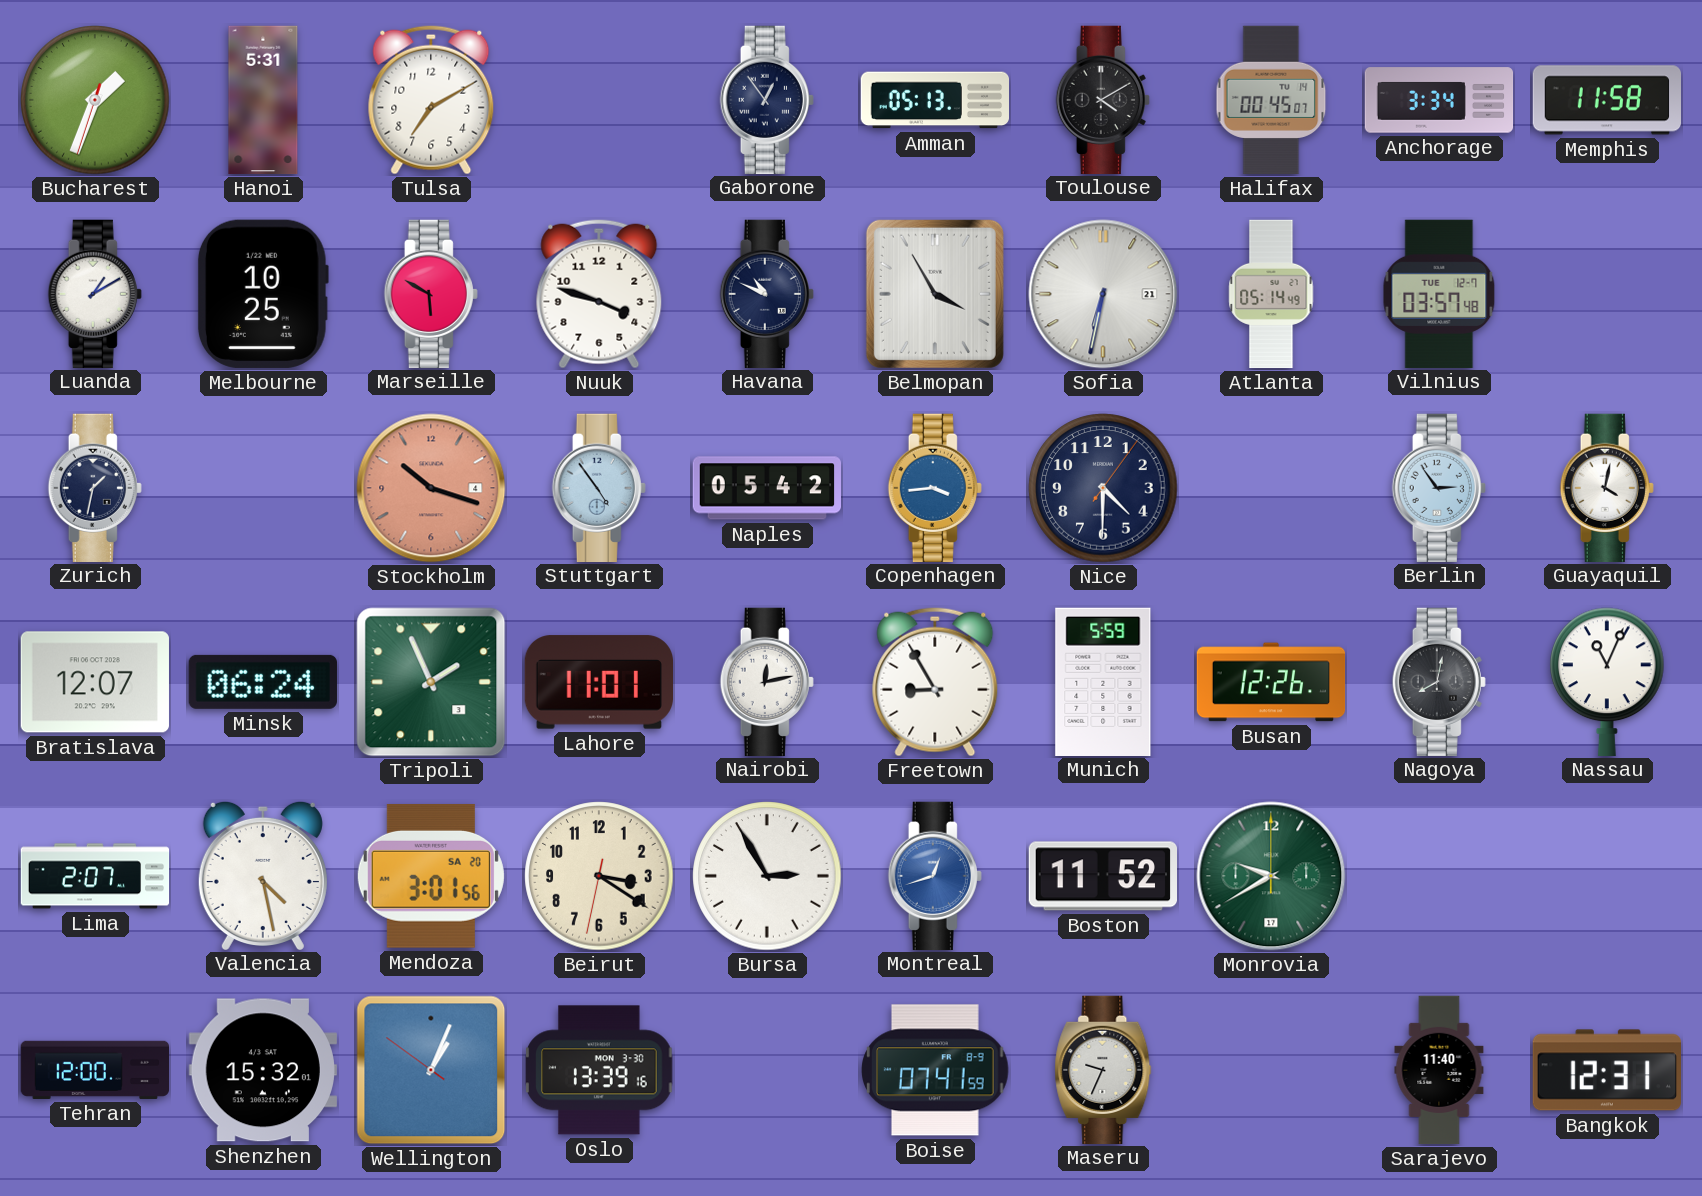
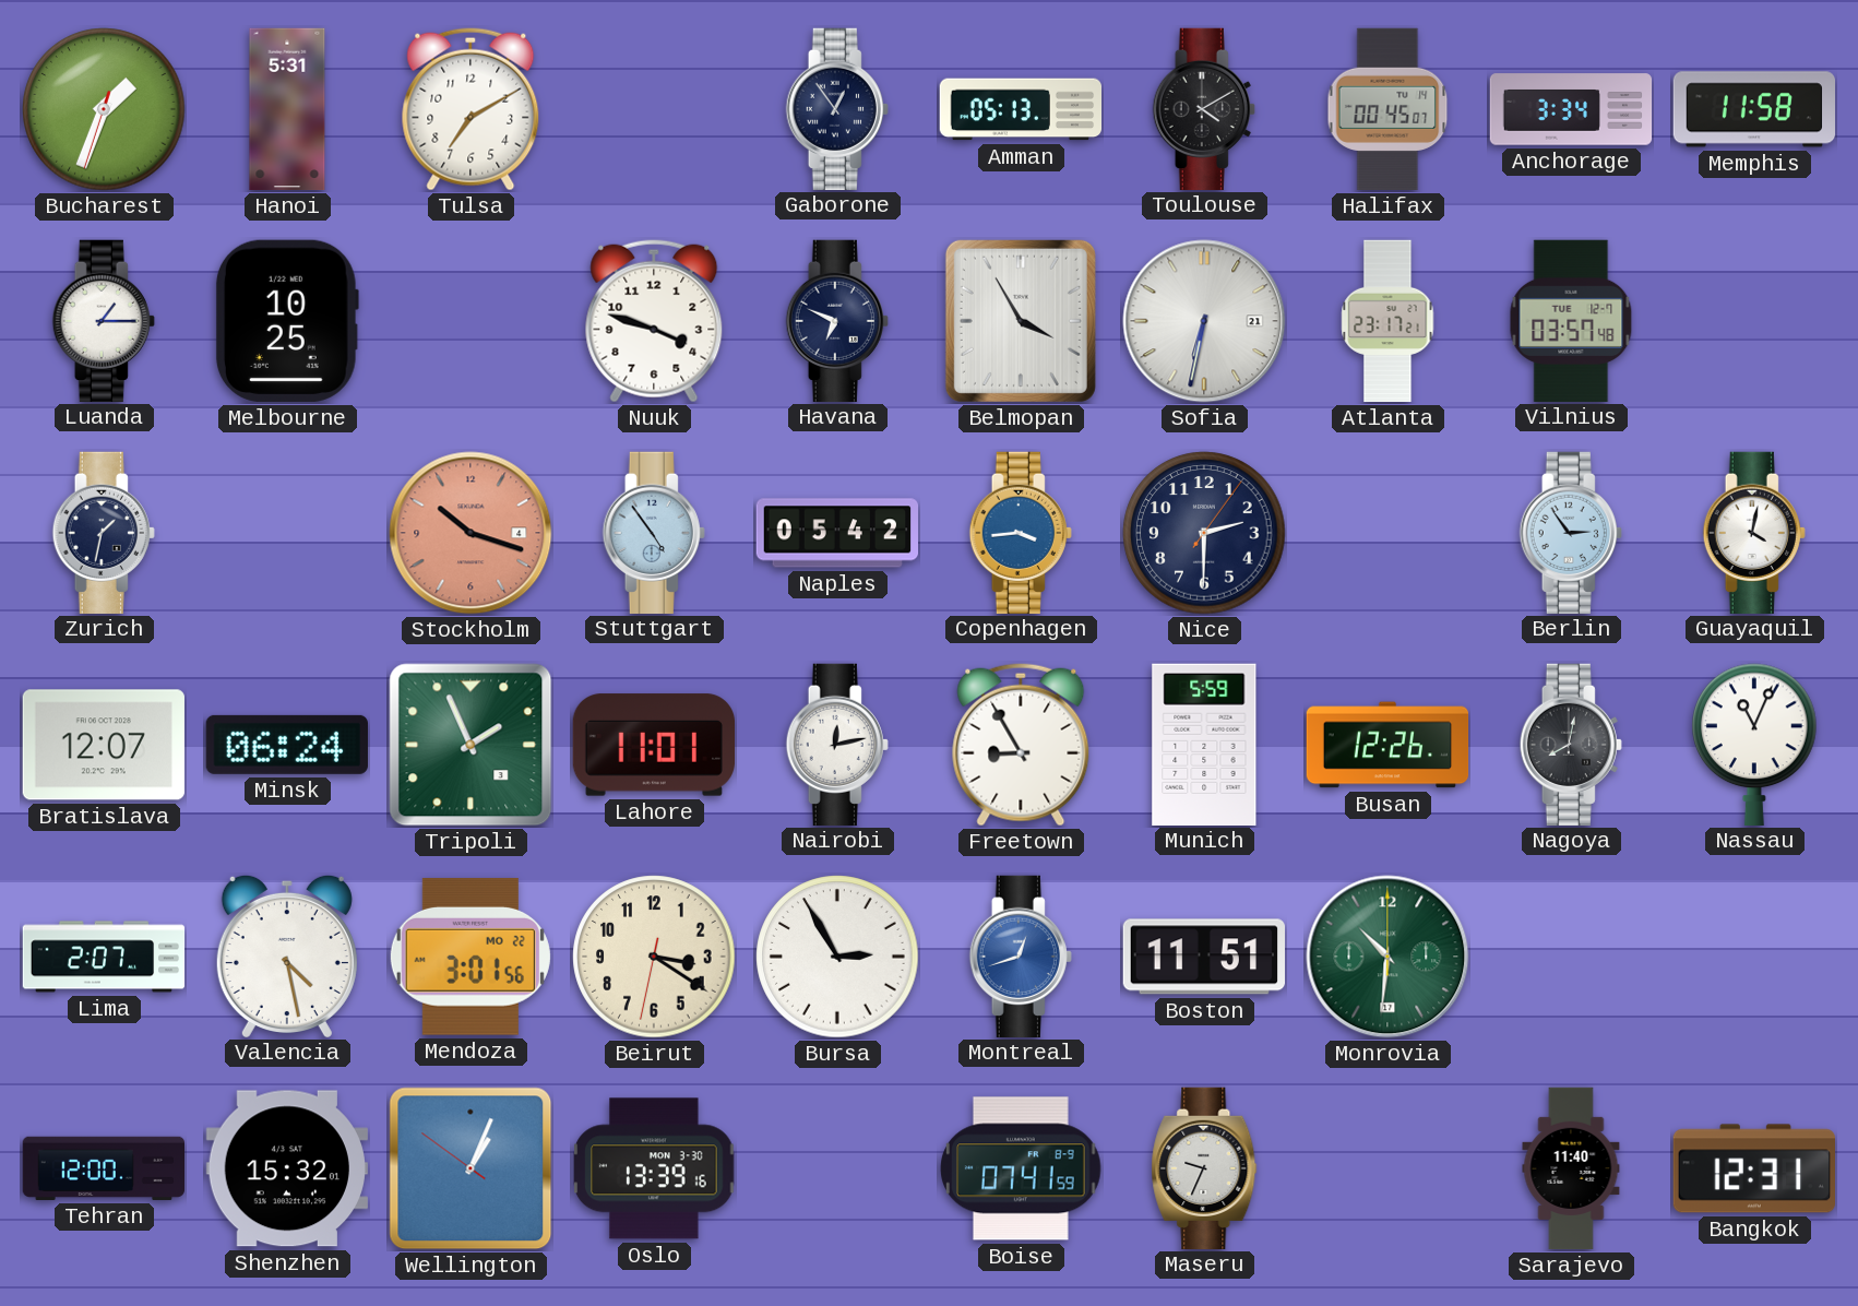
Luanda: 1:10 -> 1:15 (104, 320)
Marseille: 5:50 -> none (431, 293)
Havana: 10:49 -> 6:49 (837, 320)
Atlanta: 05:14 -> 23:17 (1387, 321)
Nice: 4:30 -> 2:30 (1204, 533)
Mendoza date: SA 20 -> MO 22 (471, 957)
Boston: 11:52 -> 11:51 (1203, 957)
Monrovia: 9:40 -> 10:31 (1387, 957)
